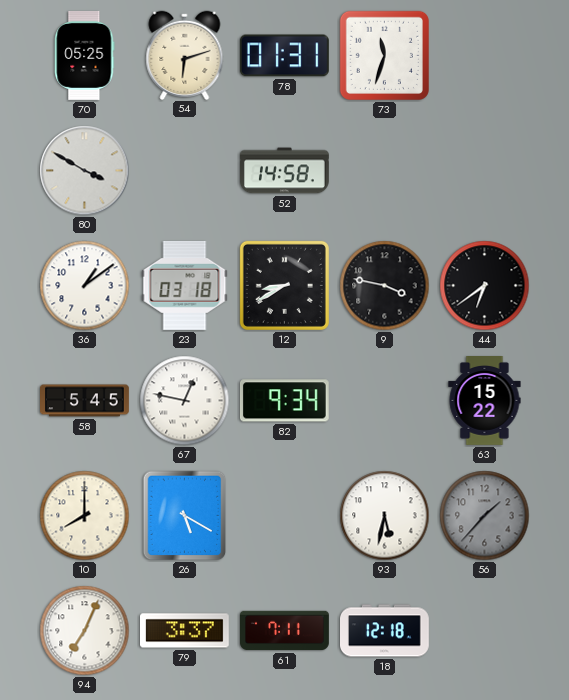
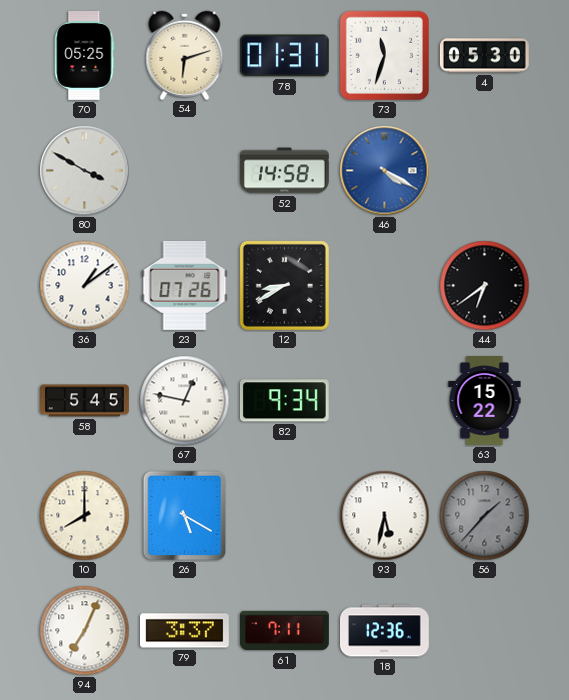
4: none -> 05:30 (484, 56)
46: none -> 4:20 (385, 171)
23: 03:18 -> 07:26 (185, 285)
9: 3:47 -> none (385, 286)
18: 12:18 -> 12:36 (385, 631)
